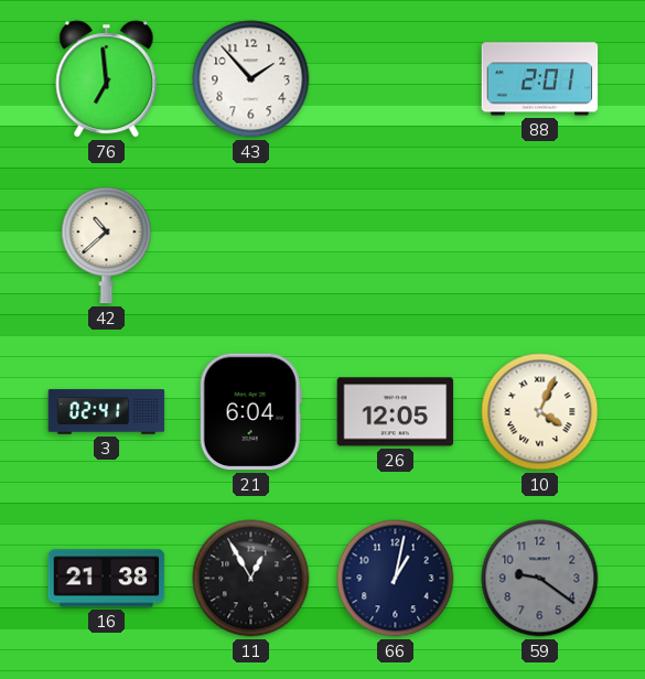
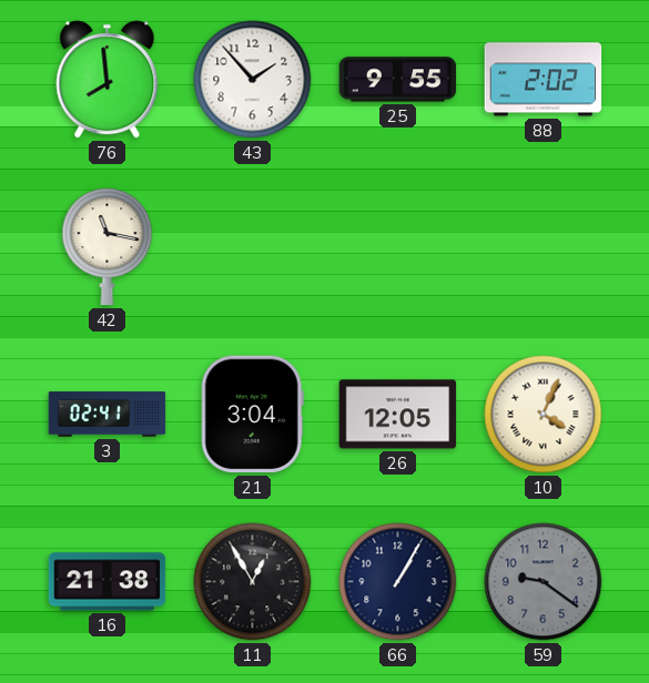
76: 6:59 -> 7:59 (108, 80)
25: none -> 9:55 (398, 80)
88: 2:01 -> 2:02 (544, 80)
42: 10:38 -> 11:17 (108, 247)
21: 6:04 -> 3:04 (252, 415)
66: 1:02 -> 1:05 (398, 582)
